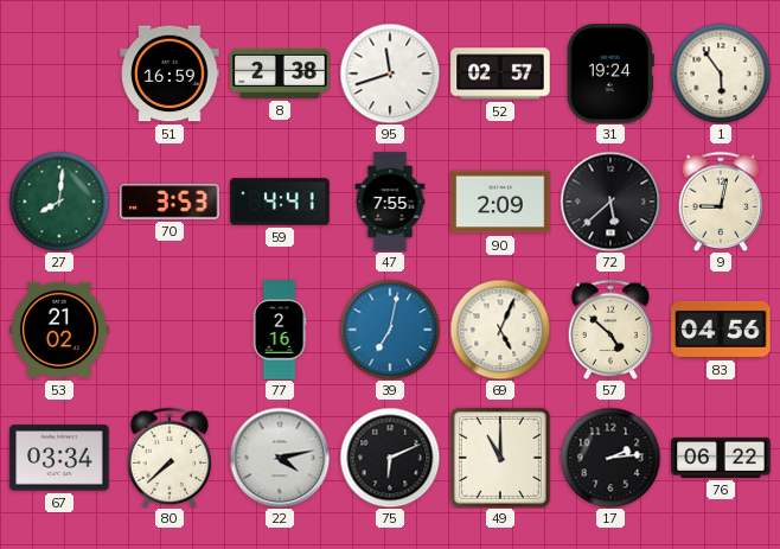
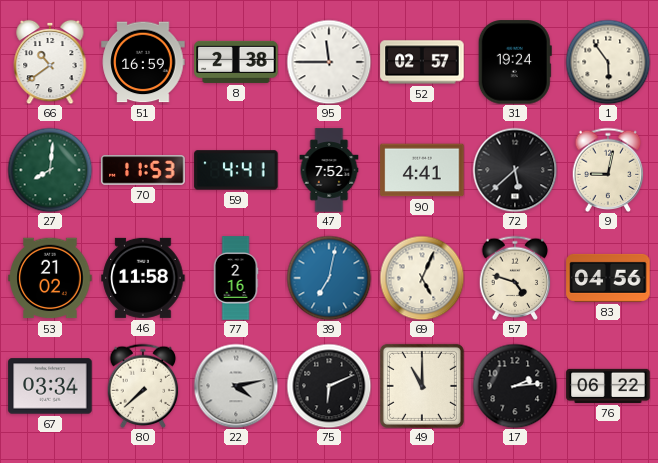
66: none -> 10:39 (50, 62)
95: 11:42 -> 11:45 (329, 62)
70: 3:53 -> 11:53 (143, 170)
47: 7:55 -> 7:52 (329, 170)
90: 2:09 -> 4:41 (422, 170)
46: none -> 11:58 (143, 278)
57: 4:52 -> 4:48 (515, 278)
